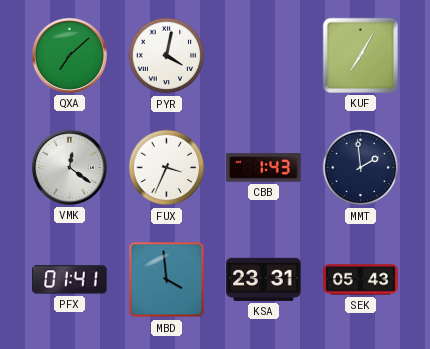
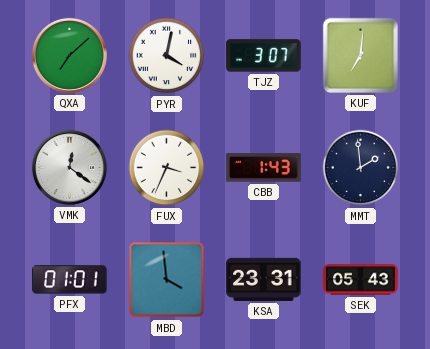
TJZ: none -> 3:07 (264, 56)
KUF: 7:05 -> 7:01 (360, 55)
PFX: 01:41 -> 01:01 (70, 280)
